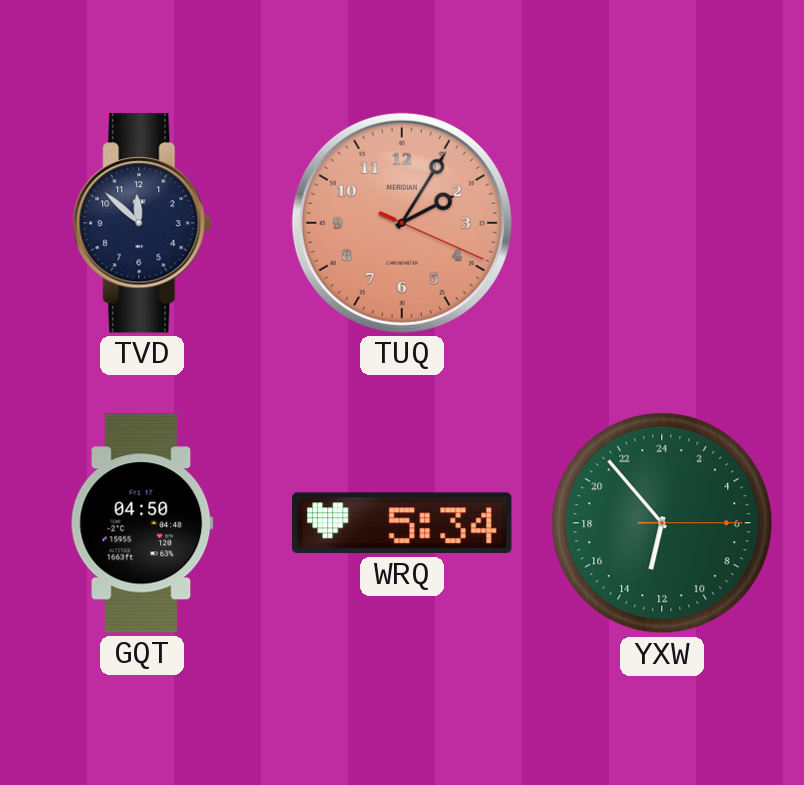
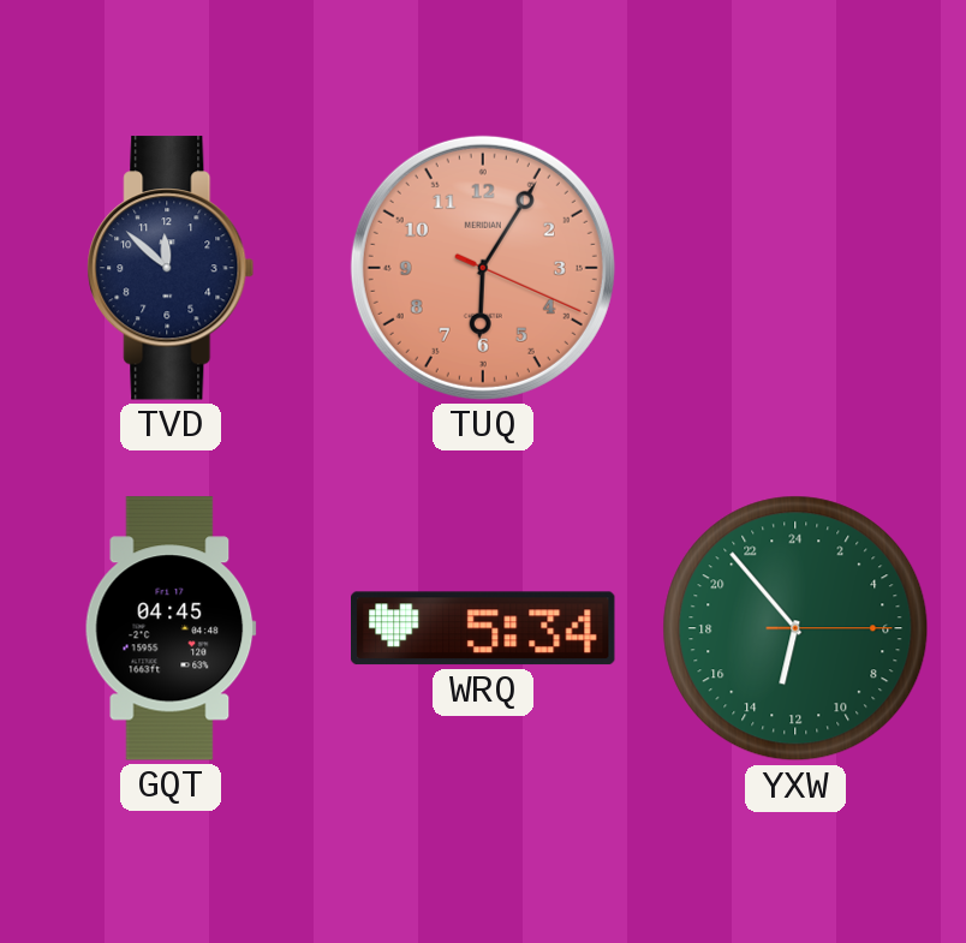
TUQ: 2:05 -> 6:05 (483, 268)
GQT: 04:50 -> 04:45 (171, 628)
